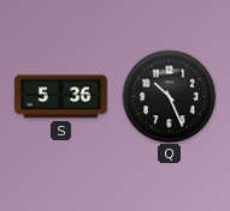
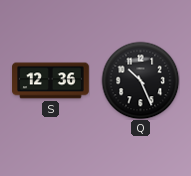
S: 5:36 -> 12:36 (51, 81)
